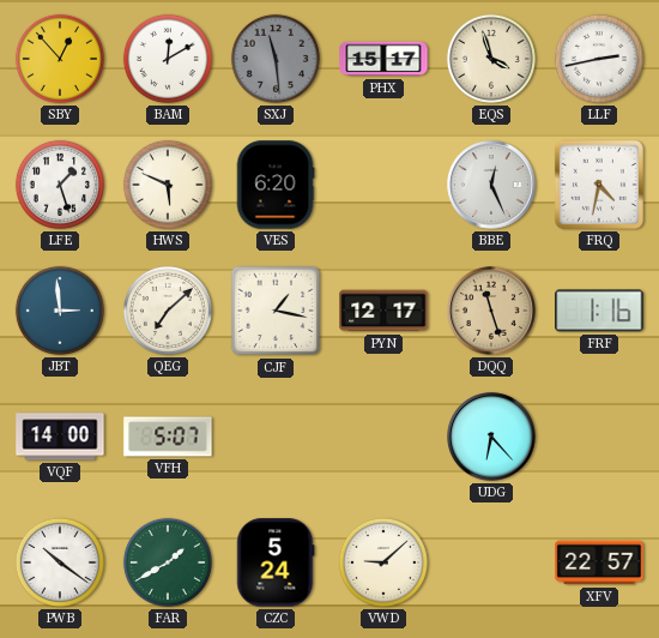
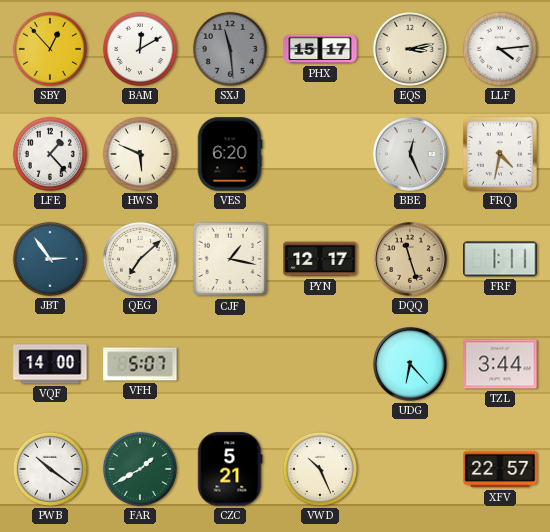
EQS: 3:57 -> 3:13 (410, 49)
LLF: 2:43 -> 4:14 (500, 49)
LFE: 1:27 -> 1:23 (50, 154)
JBT: 2:59 -> 2:54 (50, 259)
FRF: 1:16 -> 1:11 (500, 259)
TZL: none -> 3:44 (500, 364)
CZC: 5:24 -> 5:21 (230, 469)
VWD: 9:08 -> 10:26 (320, 469)
